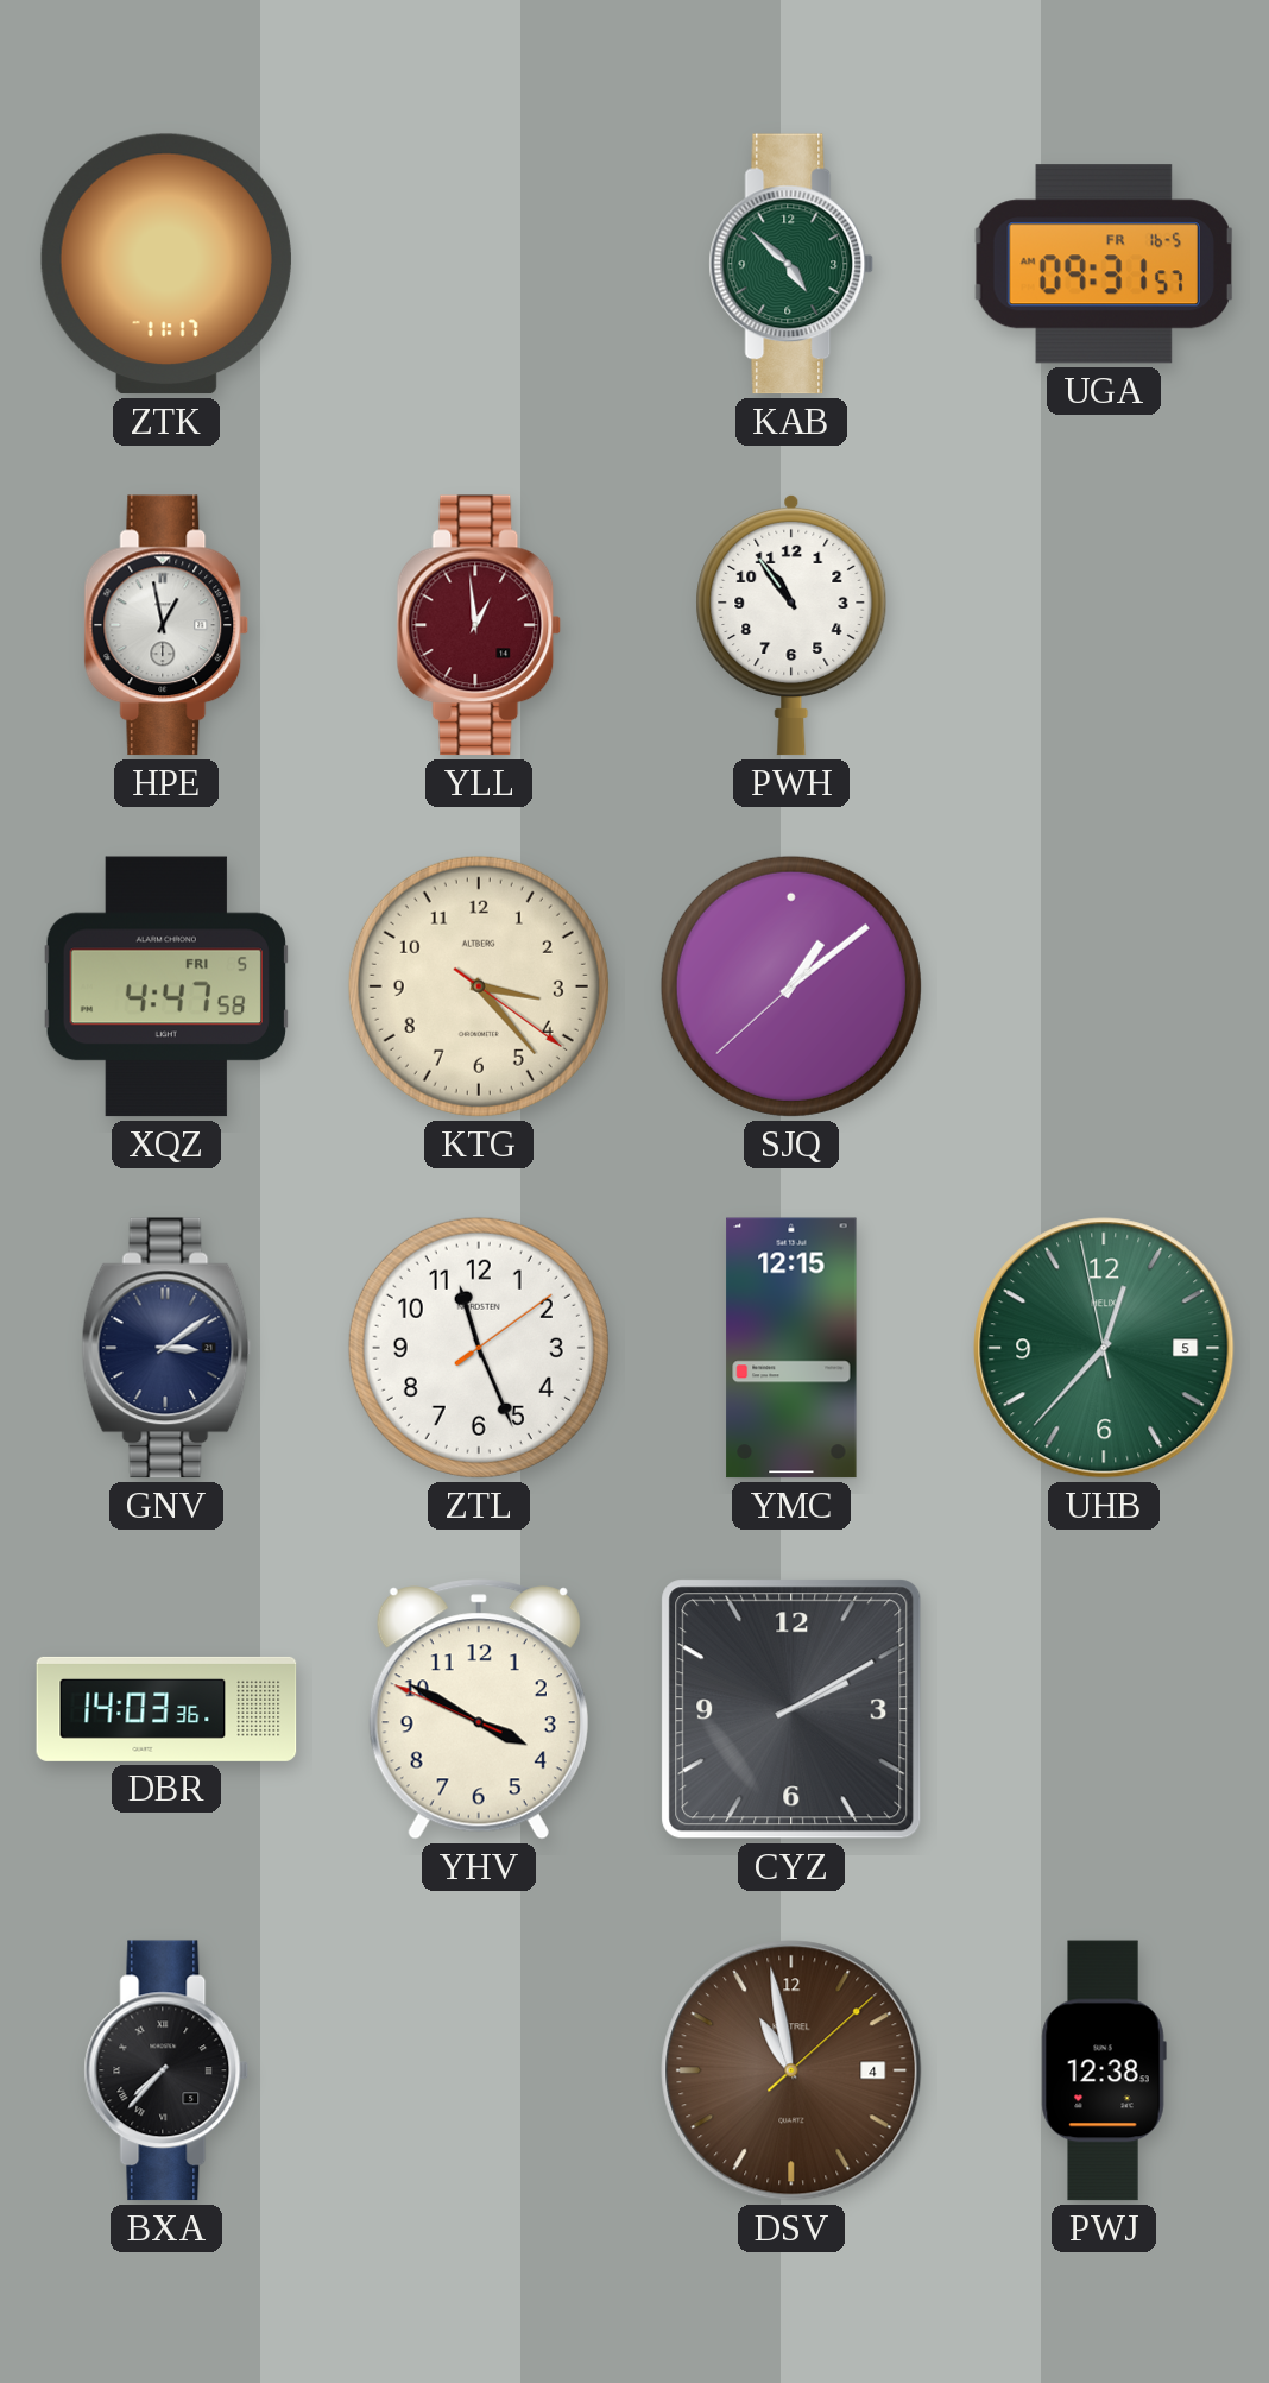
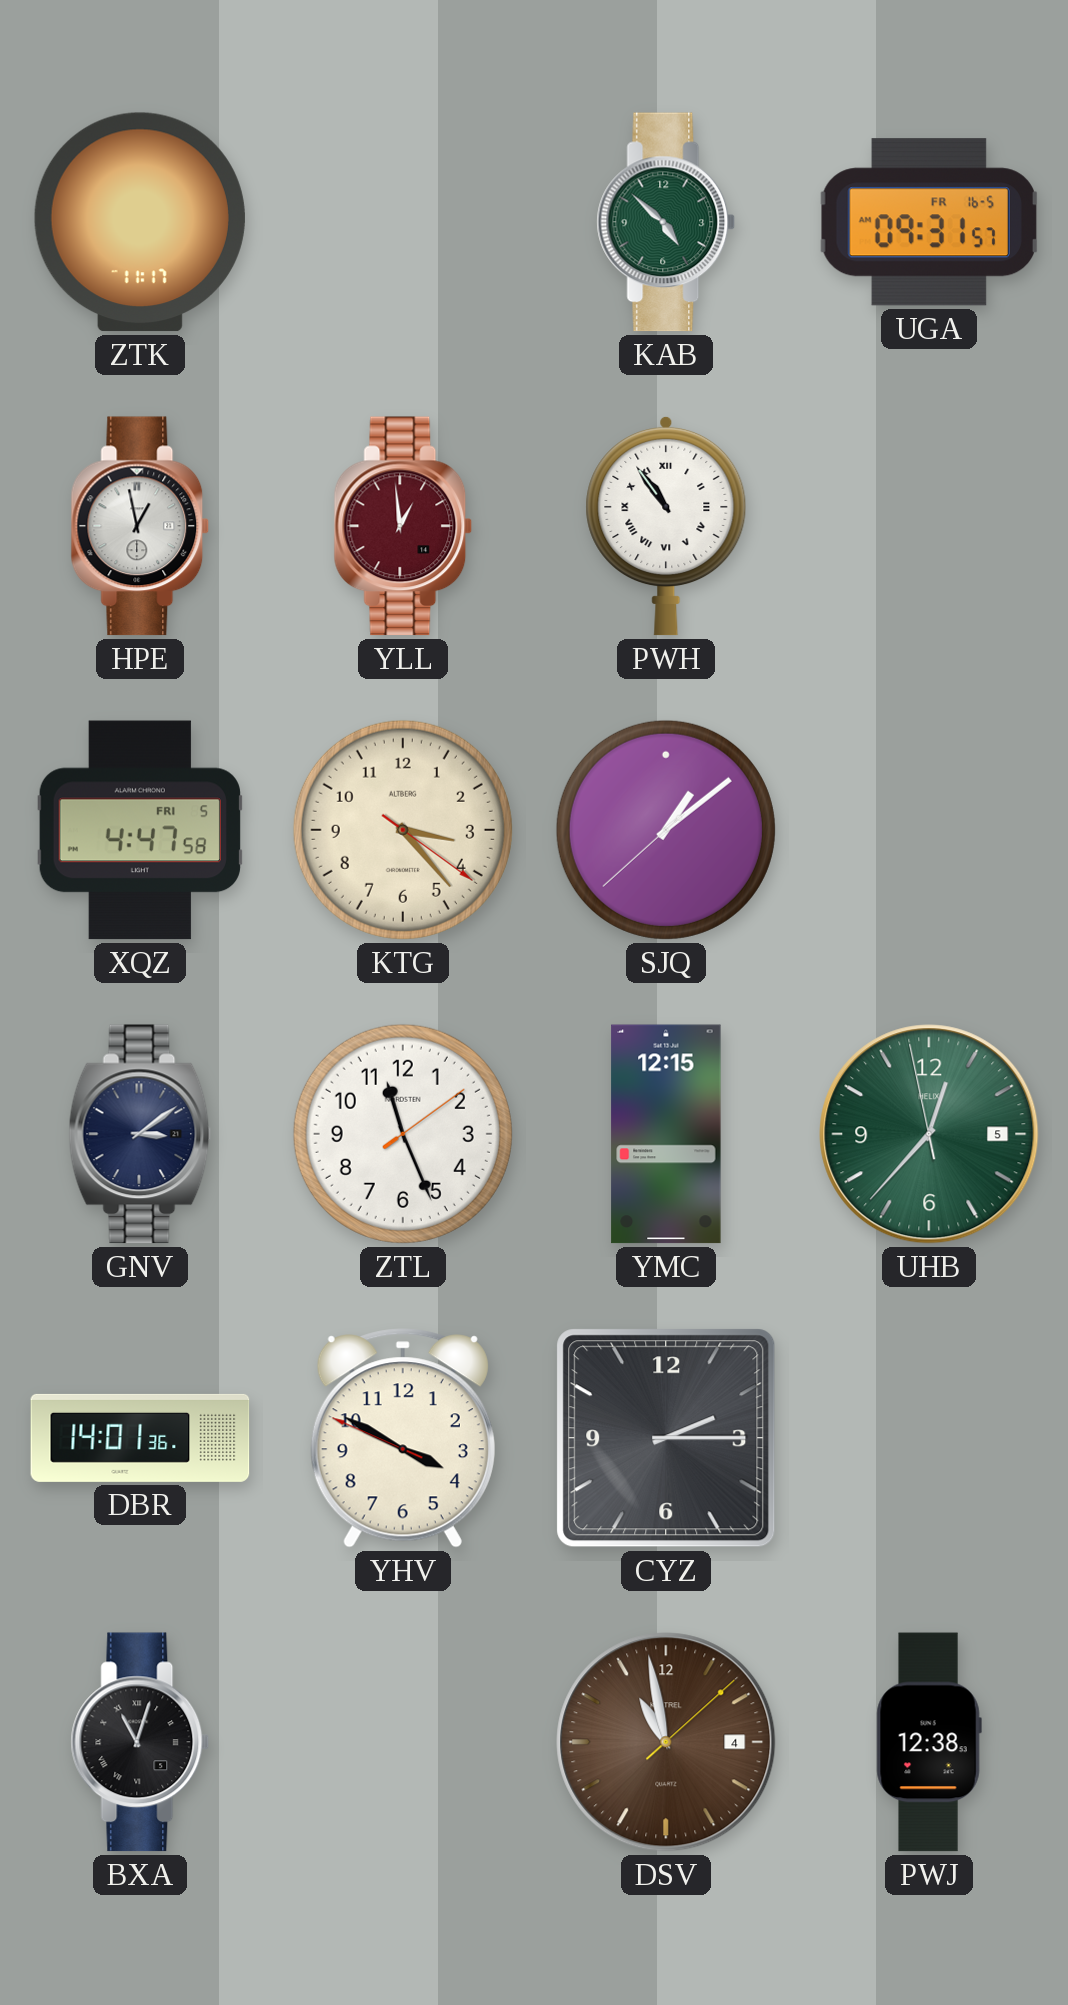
PWH numerals: Arabic -> Roman (666, 526)
DBR: 14:03 -> 14:01 (140, 1438)
CYZ: 2:10 -> 2:15 (666, 1438)
BXA: 7:37 -> 11:03 (140, 1742)
